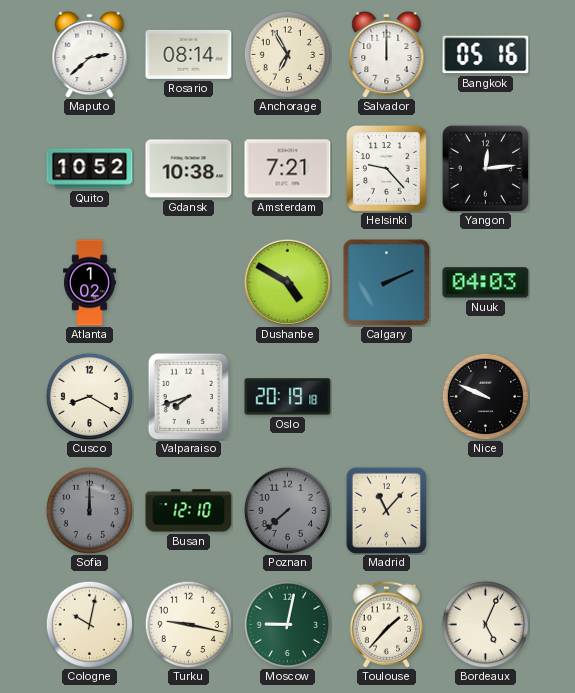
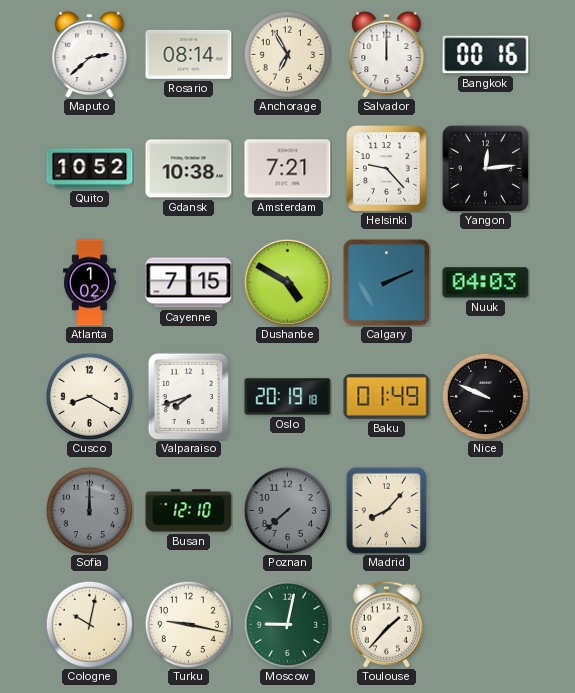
Bangkok: 05:16 -> 00:16 (486, 55)
Cayenne: none -> 7:15 (189, 283)
Baku: none -> 01:49 (387, 397)
Madrid: 11:07 -> 8:07 (386, 510)
Bordeaux: 5:04 -> none (485, 624)
